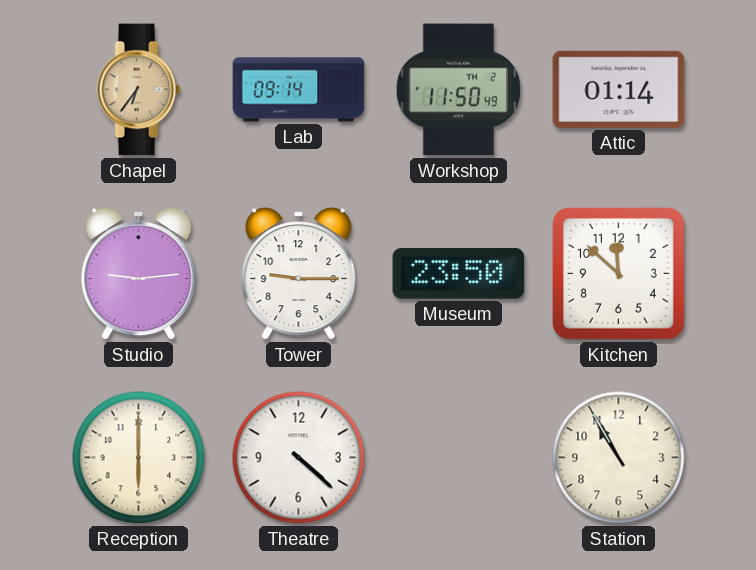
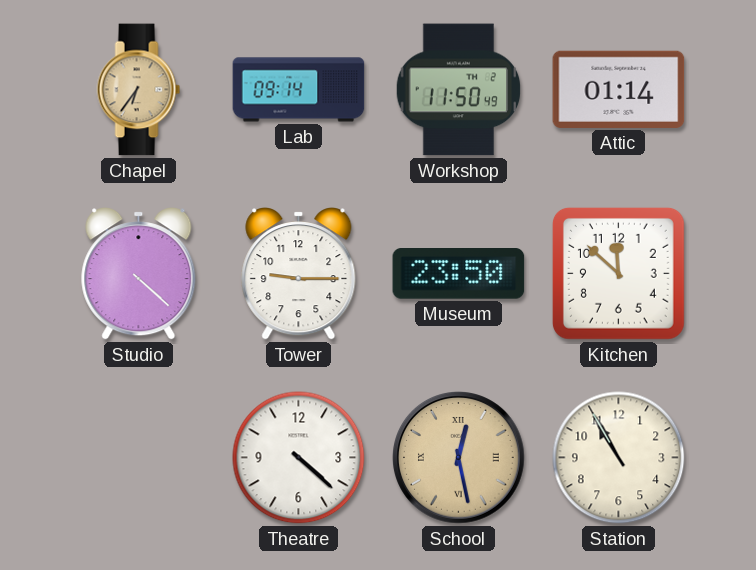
Studio: 9:14 -> 4:22 (139, 274)
Reception: 6:00 -> none (139, 458)
School: none -> 12:28 (459, 458)
